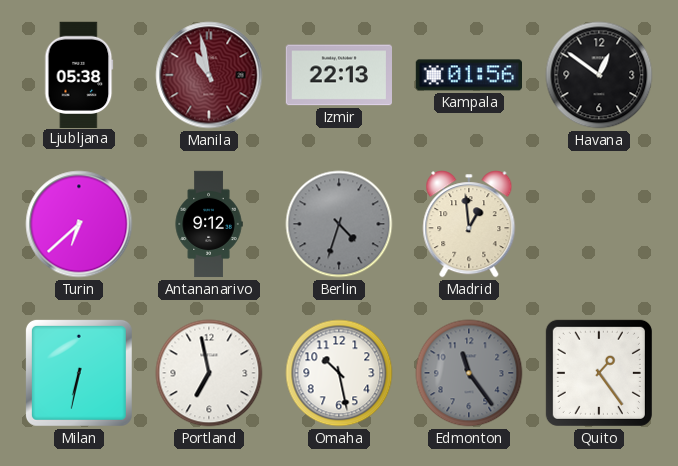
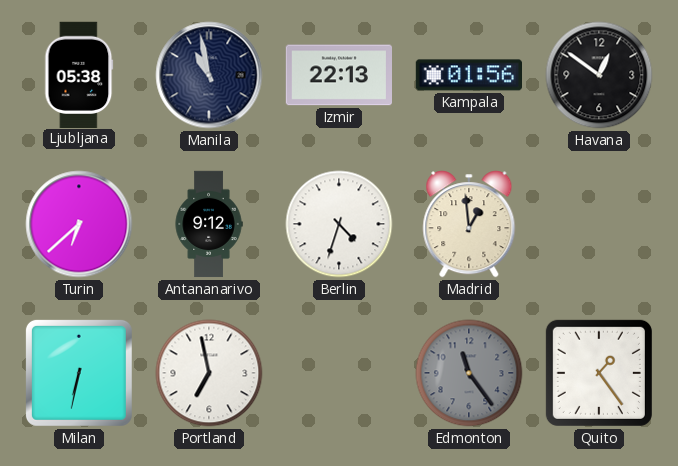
Manila dial: burgundy -> navy (209, 75)
Berlin dial: grey -> white (339, 224)
Omaha: 10:28 -> none (339, 373)
